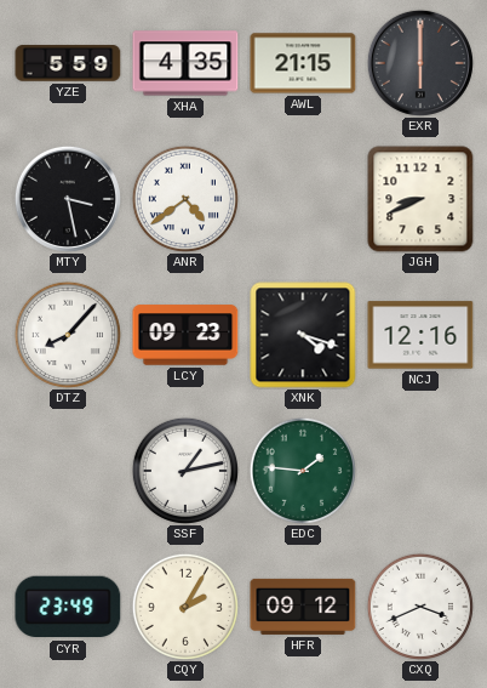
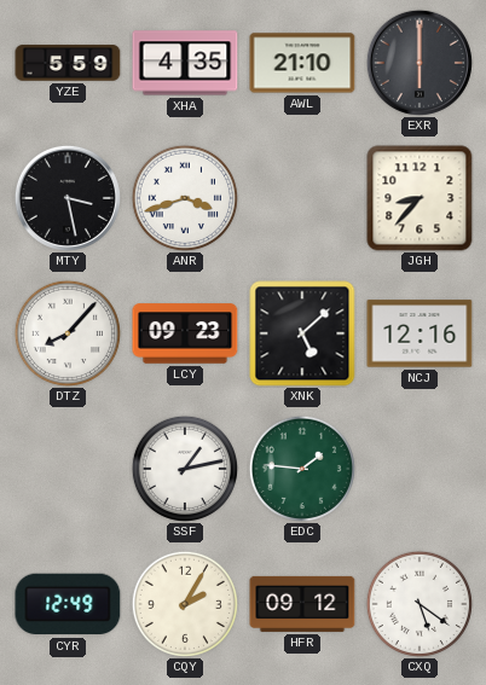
AWL: 21:15 -> 21:10 (302, 63)
ANR: 4:39 -> 3:42 (185, 198)
JGH: 8:41 -> 8:37 (420, 198)
XNK: 4:18 -> 5:08 (302, 333)
CYR: 23:49 -> 12:49 (68, 604)
CXQ: 3:41 -> 5:21 (420, 604)
